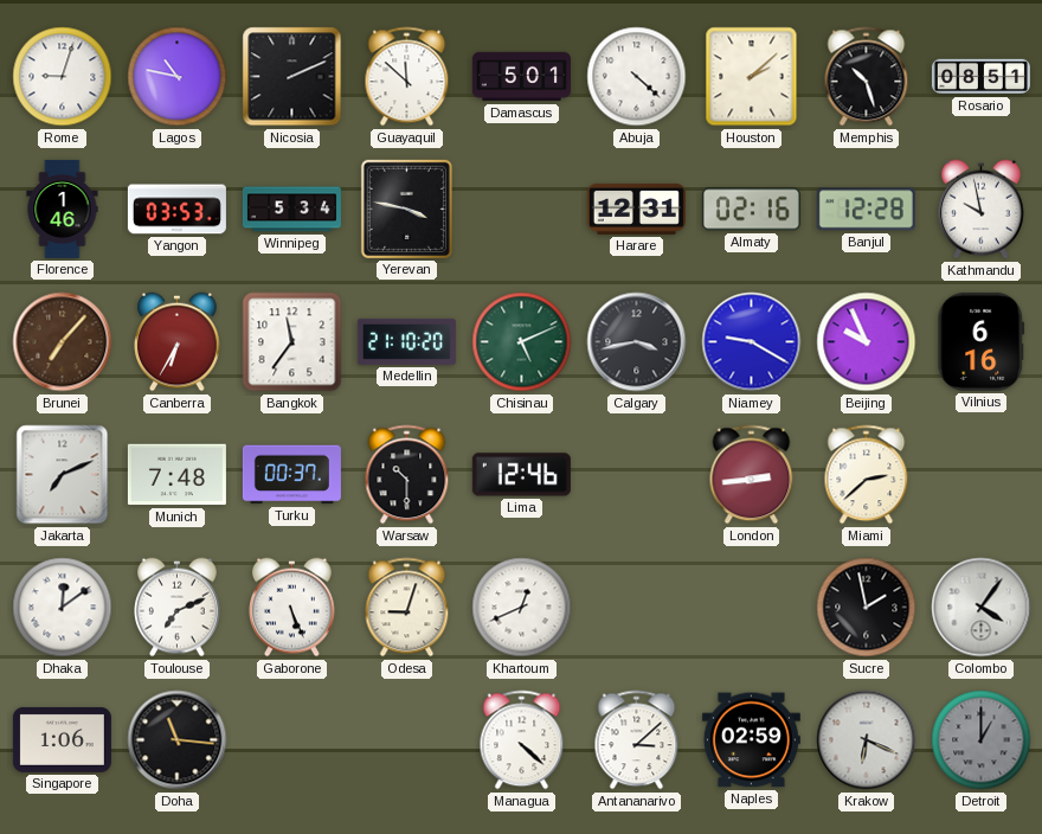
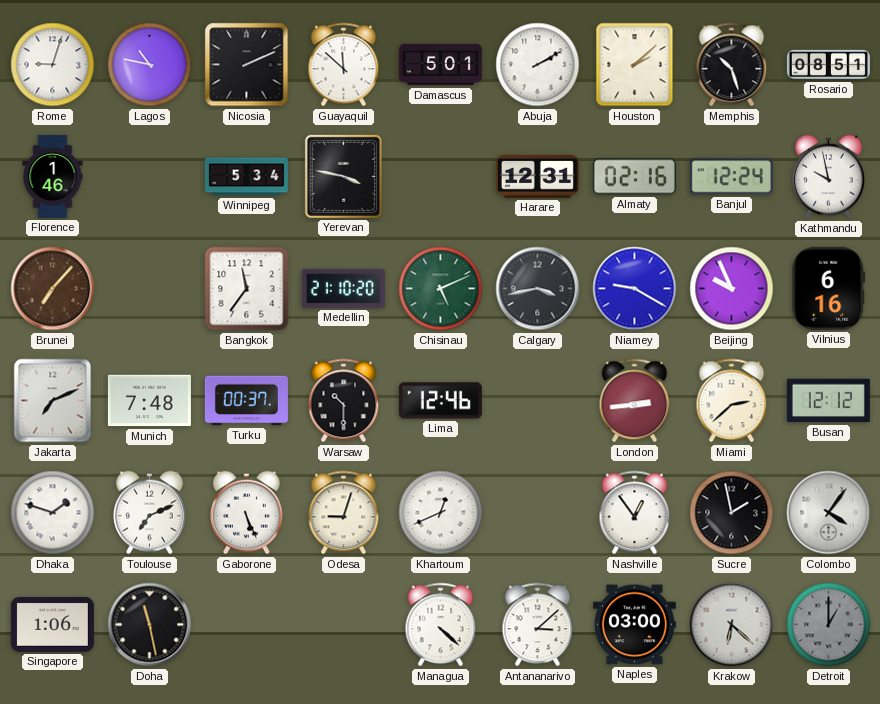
Abuja: 4:22 -> 2:10 (538, 65)
Yangon: 03:53 -> none (176, 210)
Banjul: 12:28 -> 12:24 (731, 177)
Canberra: 6:35 -> none (178, 342)
Busan: none -> 12:12 (828, 401)
Dhaka: 12:09 -> 1:48 (53, 513)
Nashville: none -> 12:54 (635, 513)
Doha: 11:16 -> 11:28 (150, 625)
Naples: 02:59 -> 03:00 (634, 625)
Krakow: 6:19 -> 6:22 (732, 625)
